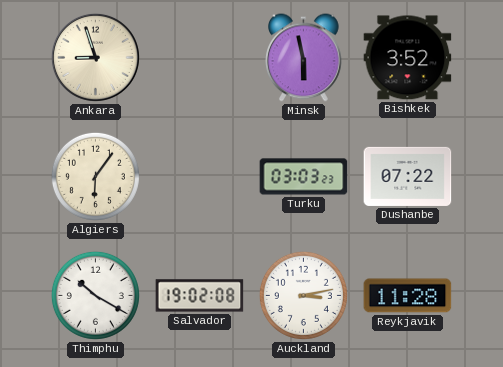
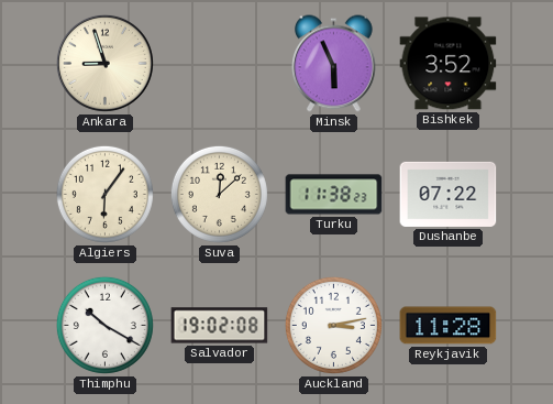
Minsk: 5:58 -> 5:56 (334, 64)
Suva: none -> 12:08 (219, 194)
Turku: 03:03 -> 11:38 (334, 195)
